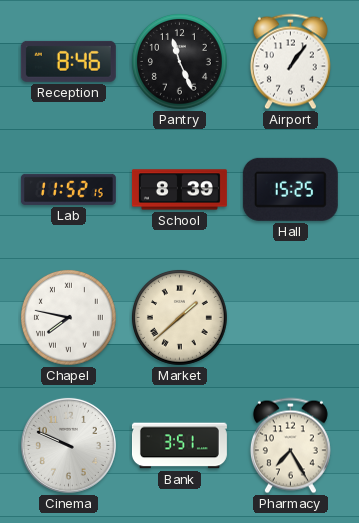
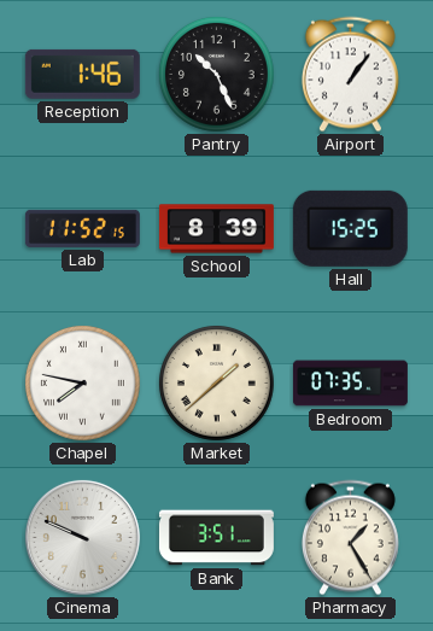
Reception: 8:46 -> 1:46 (82, 74)
Pantry: 11:26 -> 10:26 (217, 75)
Bedroom: none -> 07:35 (350, 384)
Pharmacy: 7:25 -> 1:25 (350, 538)
